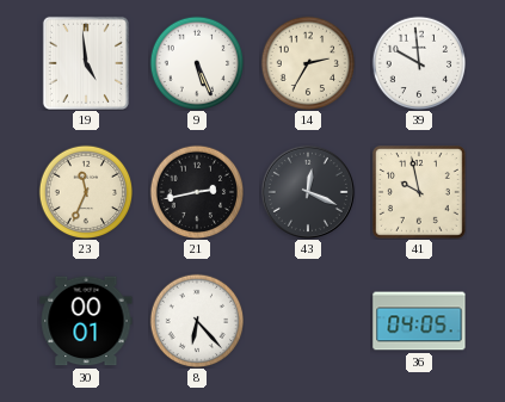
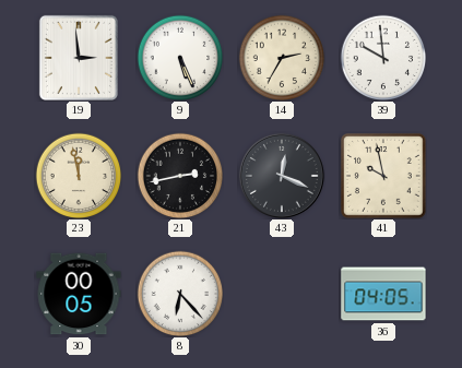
19: 4:59 -> 2:59 (79, 58)
23: 11:34 -> 11:58 (79, 176)
30: 00:01 -> 00:05 (79, 294)
